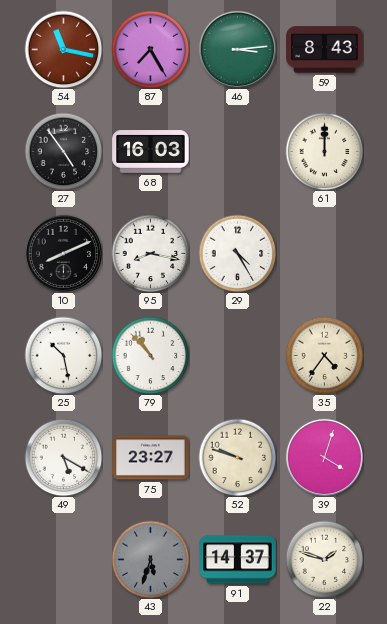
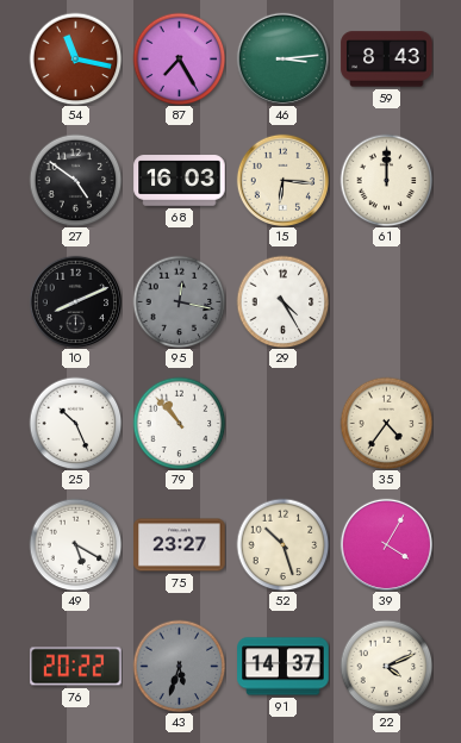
27: 4:54 -> 4:51 (75, 180)
15: none -> 6:16 (282, 180)
95: 8:17 -> 12:17 (179, 301)
95 dial: white -> grey (179, 301)
25: 10:28 -> 10:26 (75, 423)
52: 9:48 -> 10:27 (282, 544)
39: 4:03 -> 4:05 (386, 544)
76: none -> 20:22 (76, 667)
22: 1:48 -> 4:11 (386, 666)
